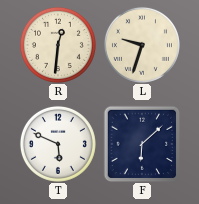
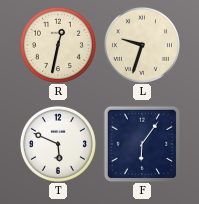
R: 12:31 -> 12:32 (58, 45)
F: 6:08 -> 6:06 (142, 144)
